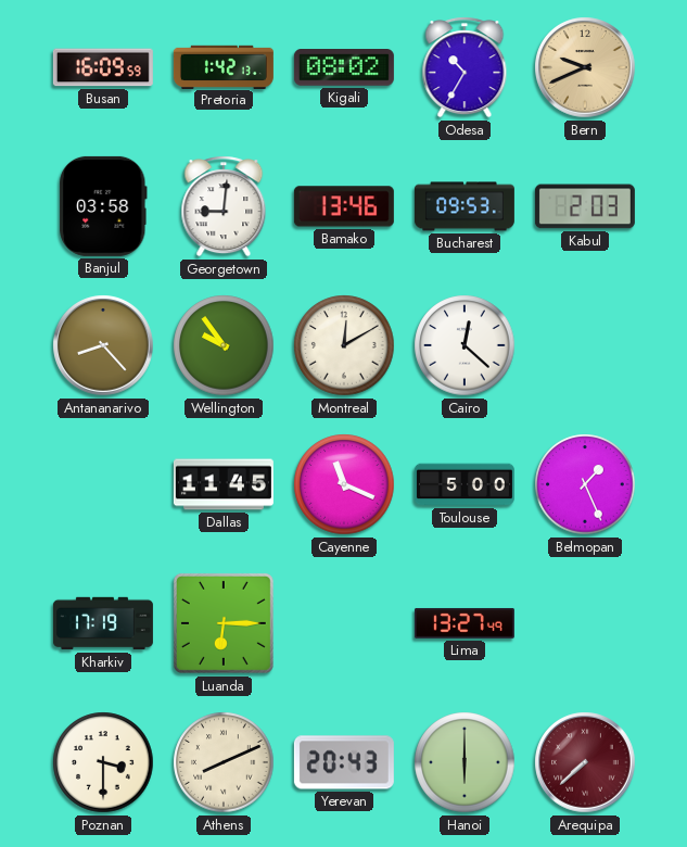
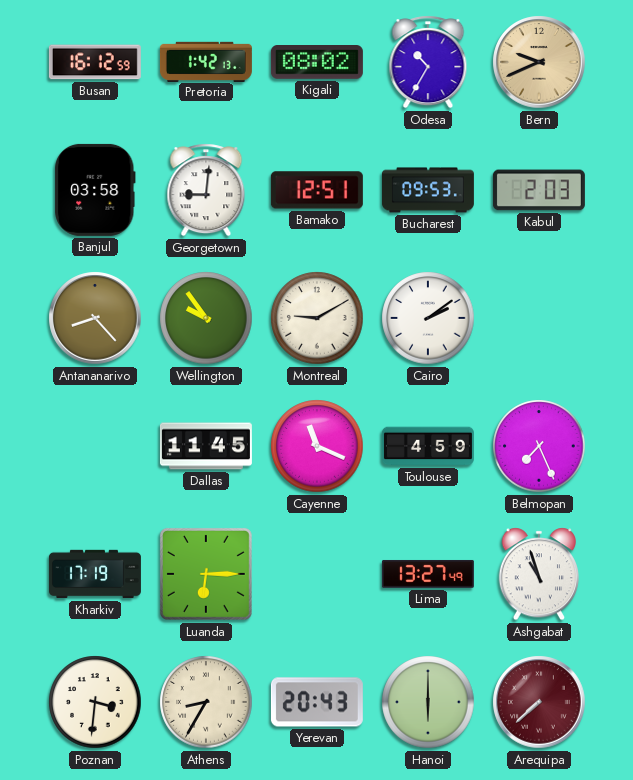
Busan: 16:09 -> 16:12 (95, 62)
Bamako: 13:46 -> 12:51 (317, 190)
Montreal: 12:10 -> 9:10 (317, 318)
Cairo: 12:22 -> 2:09 (428, 318)
Toulouse: 5:00 -> 4:59 (428, 446)
Belmopan: 1:26 -> 7:26 (539, 446)
Ashgabat: none -> 10:57 (538, 574)
Poznan: 3:30 -> 3:31 (95, 702)
Athens: 8:11 -> 8:35 (206, 702)
